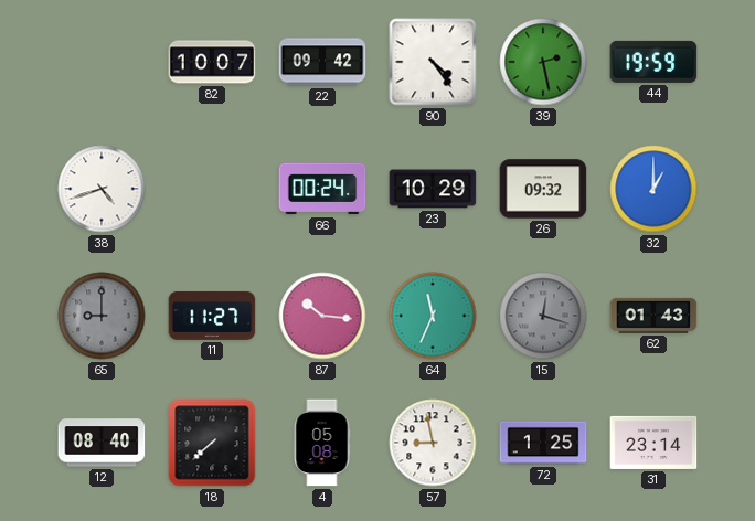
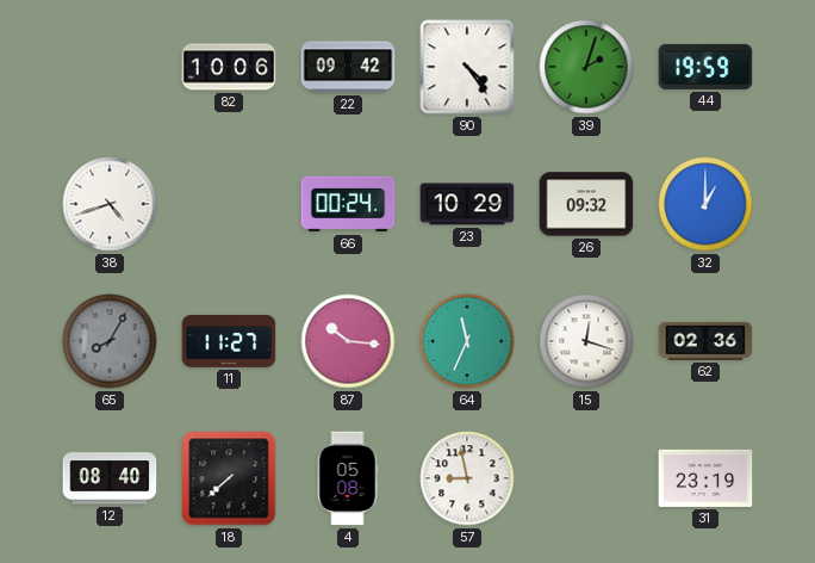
82: 10:07 -> 10:06 (229, 67)
39: 2:28 -> 2:03 (586, 67)
65: 9:00 -> 8:05 (110, 341)
15 dial: grey -> white (586, 341)
62: 01:43 -> 02:36 (705, 341)
72: 1:25 -> none (543, 443)
31: 23:14 -> 23:19 (705, 478)
